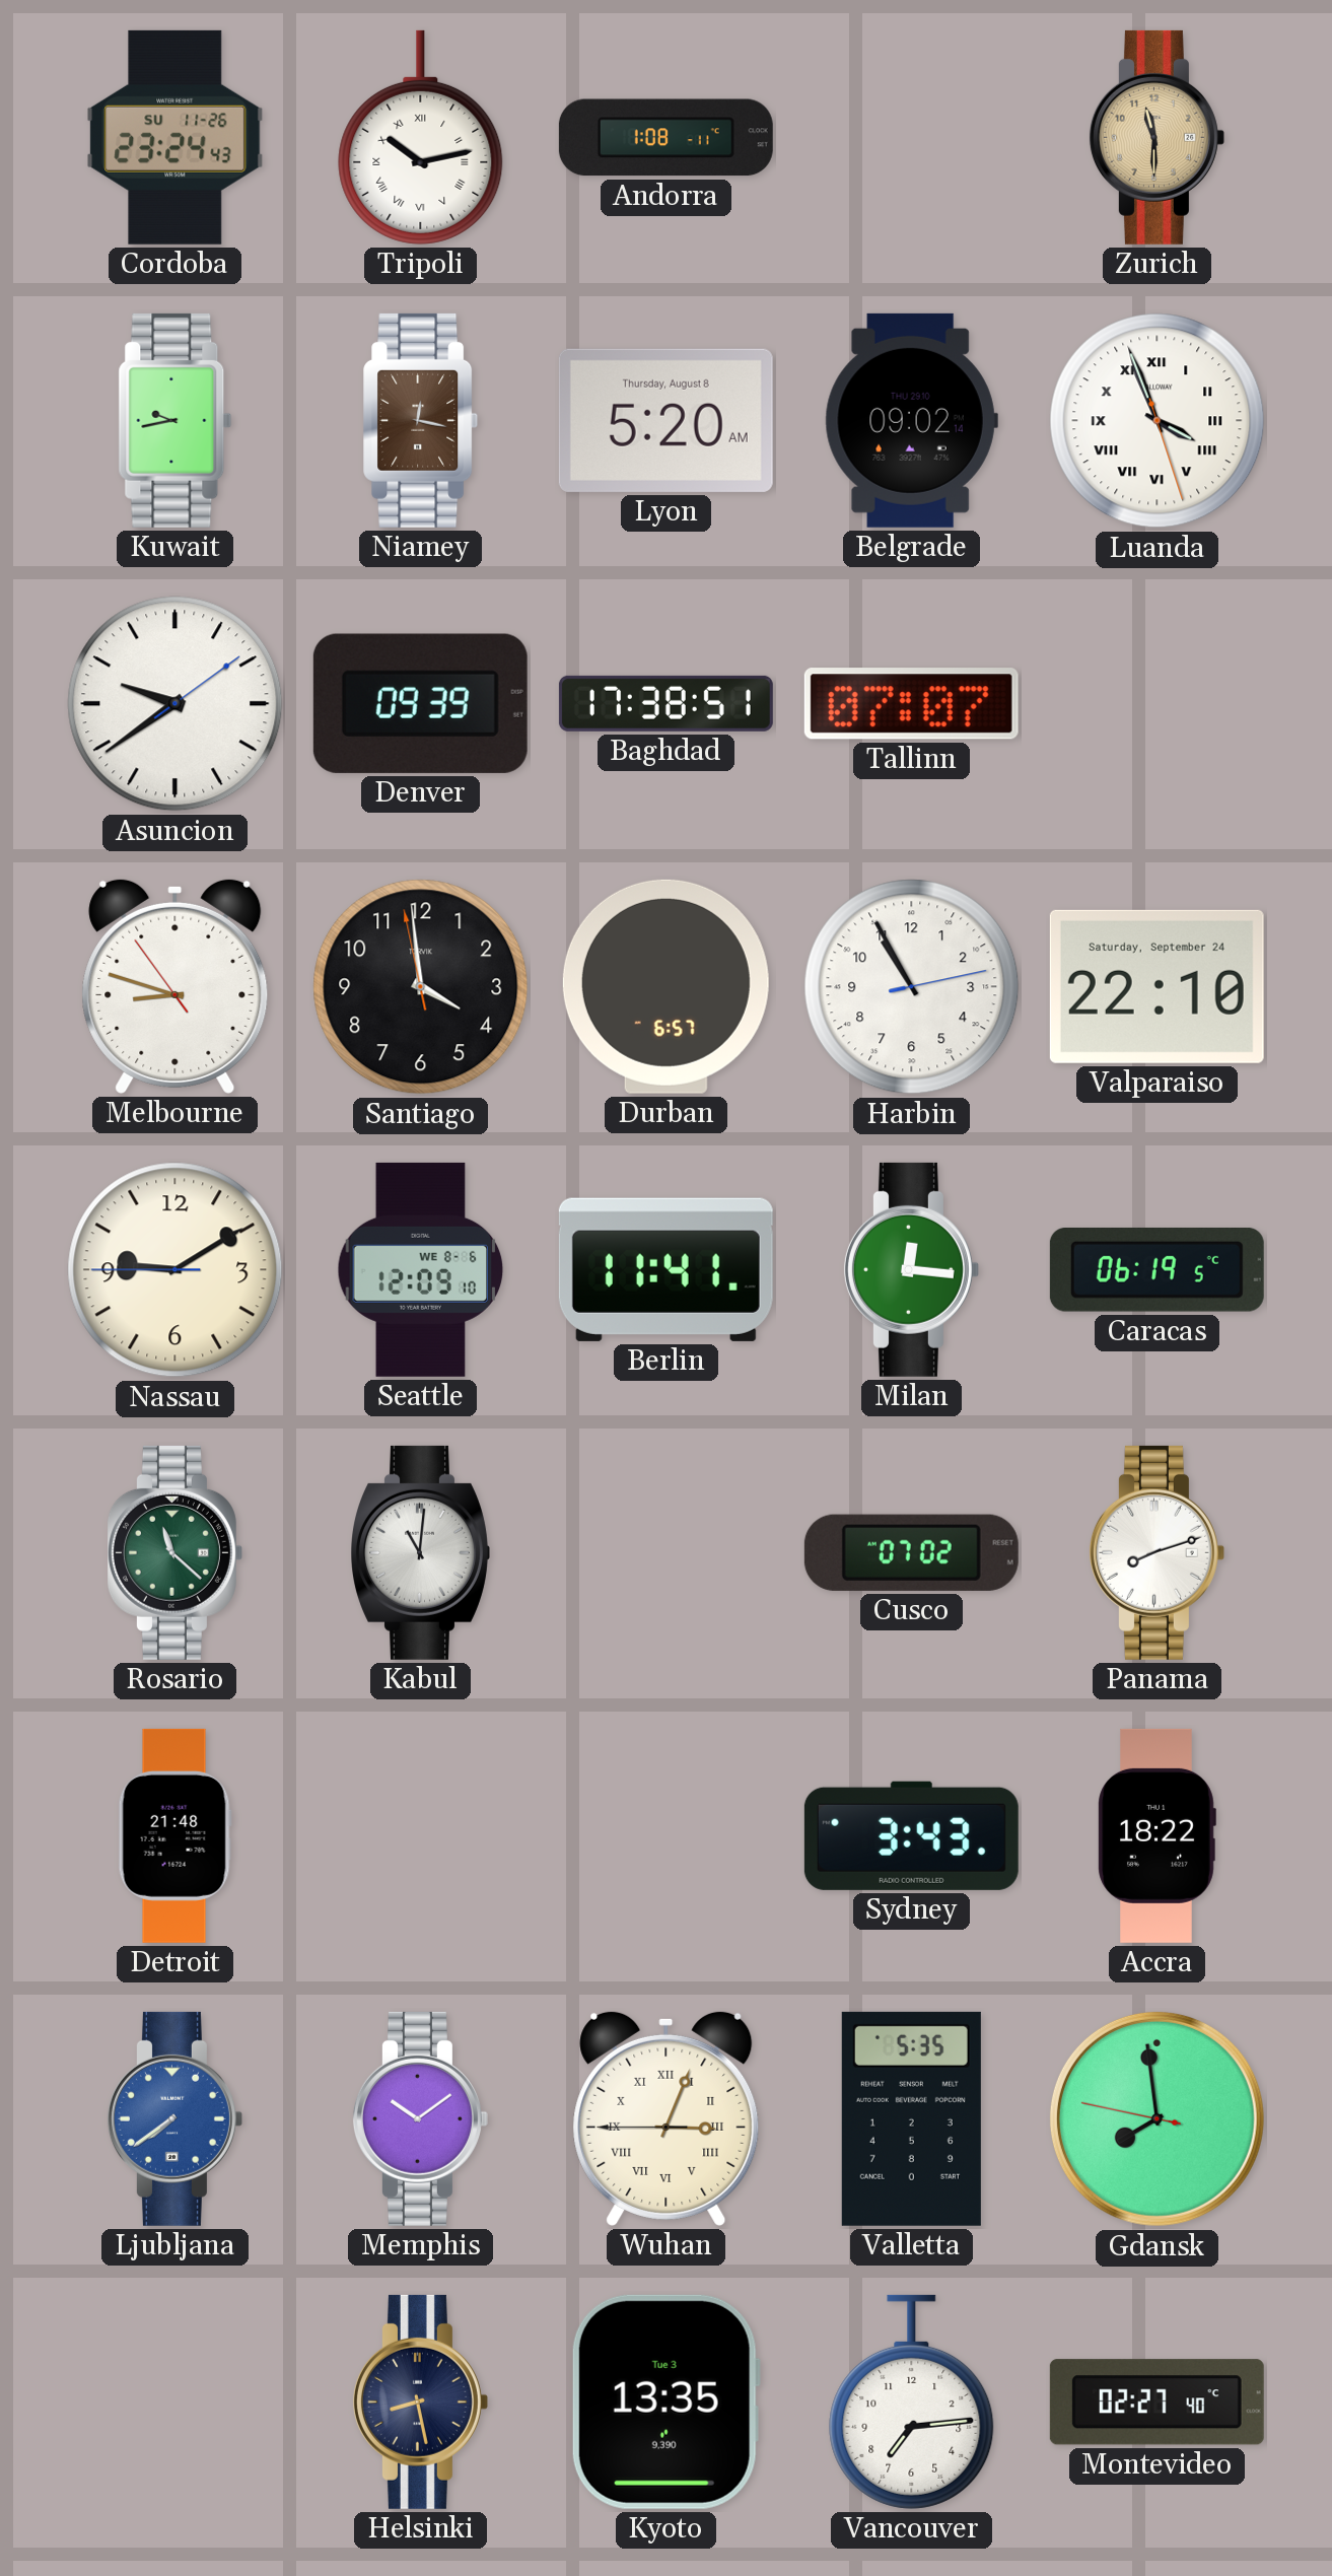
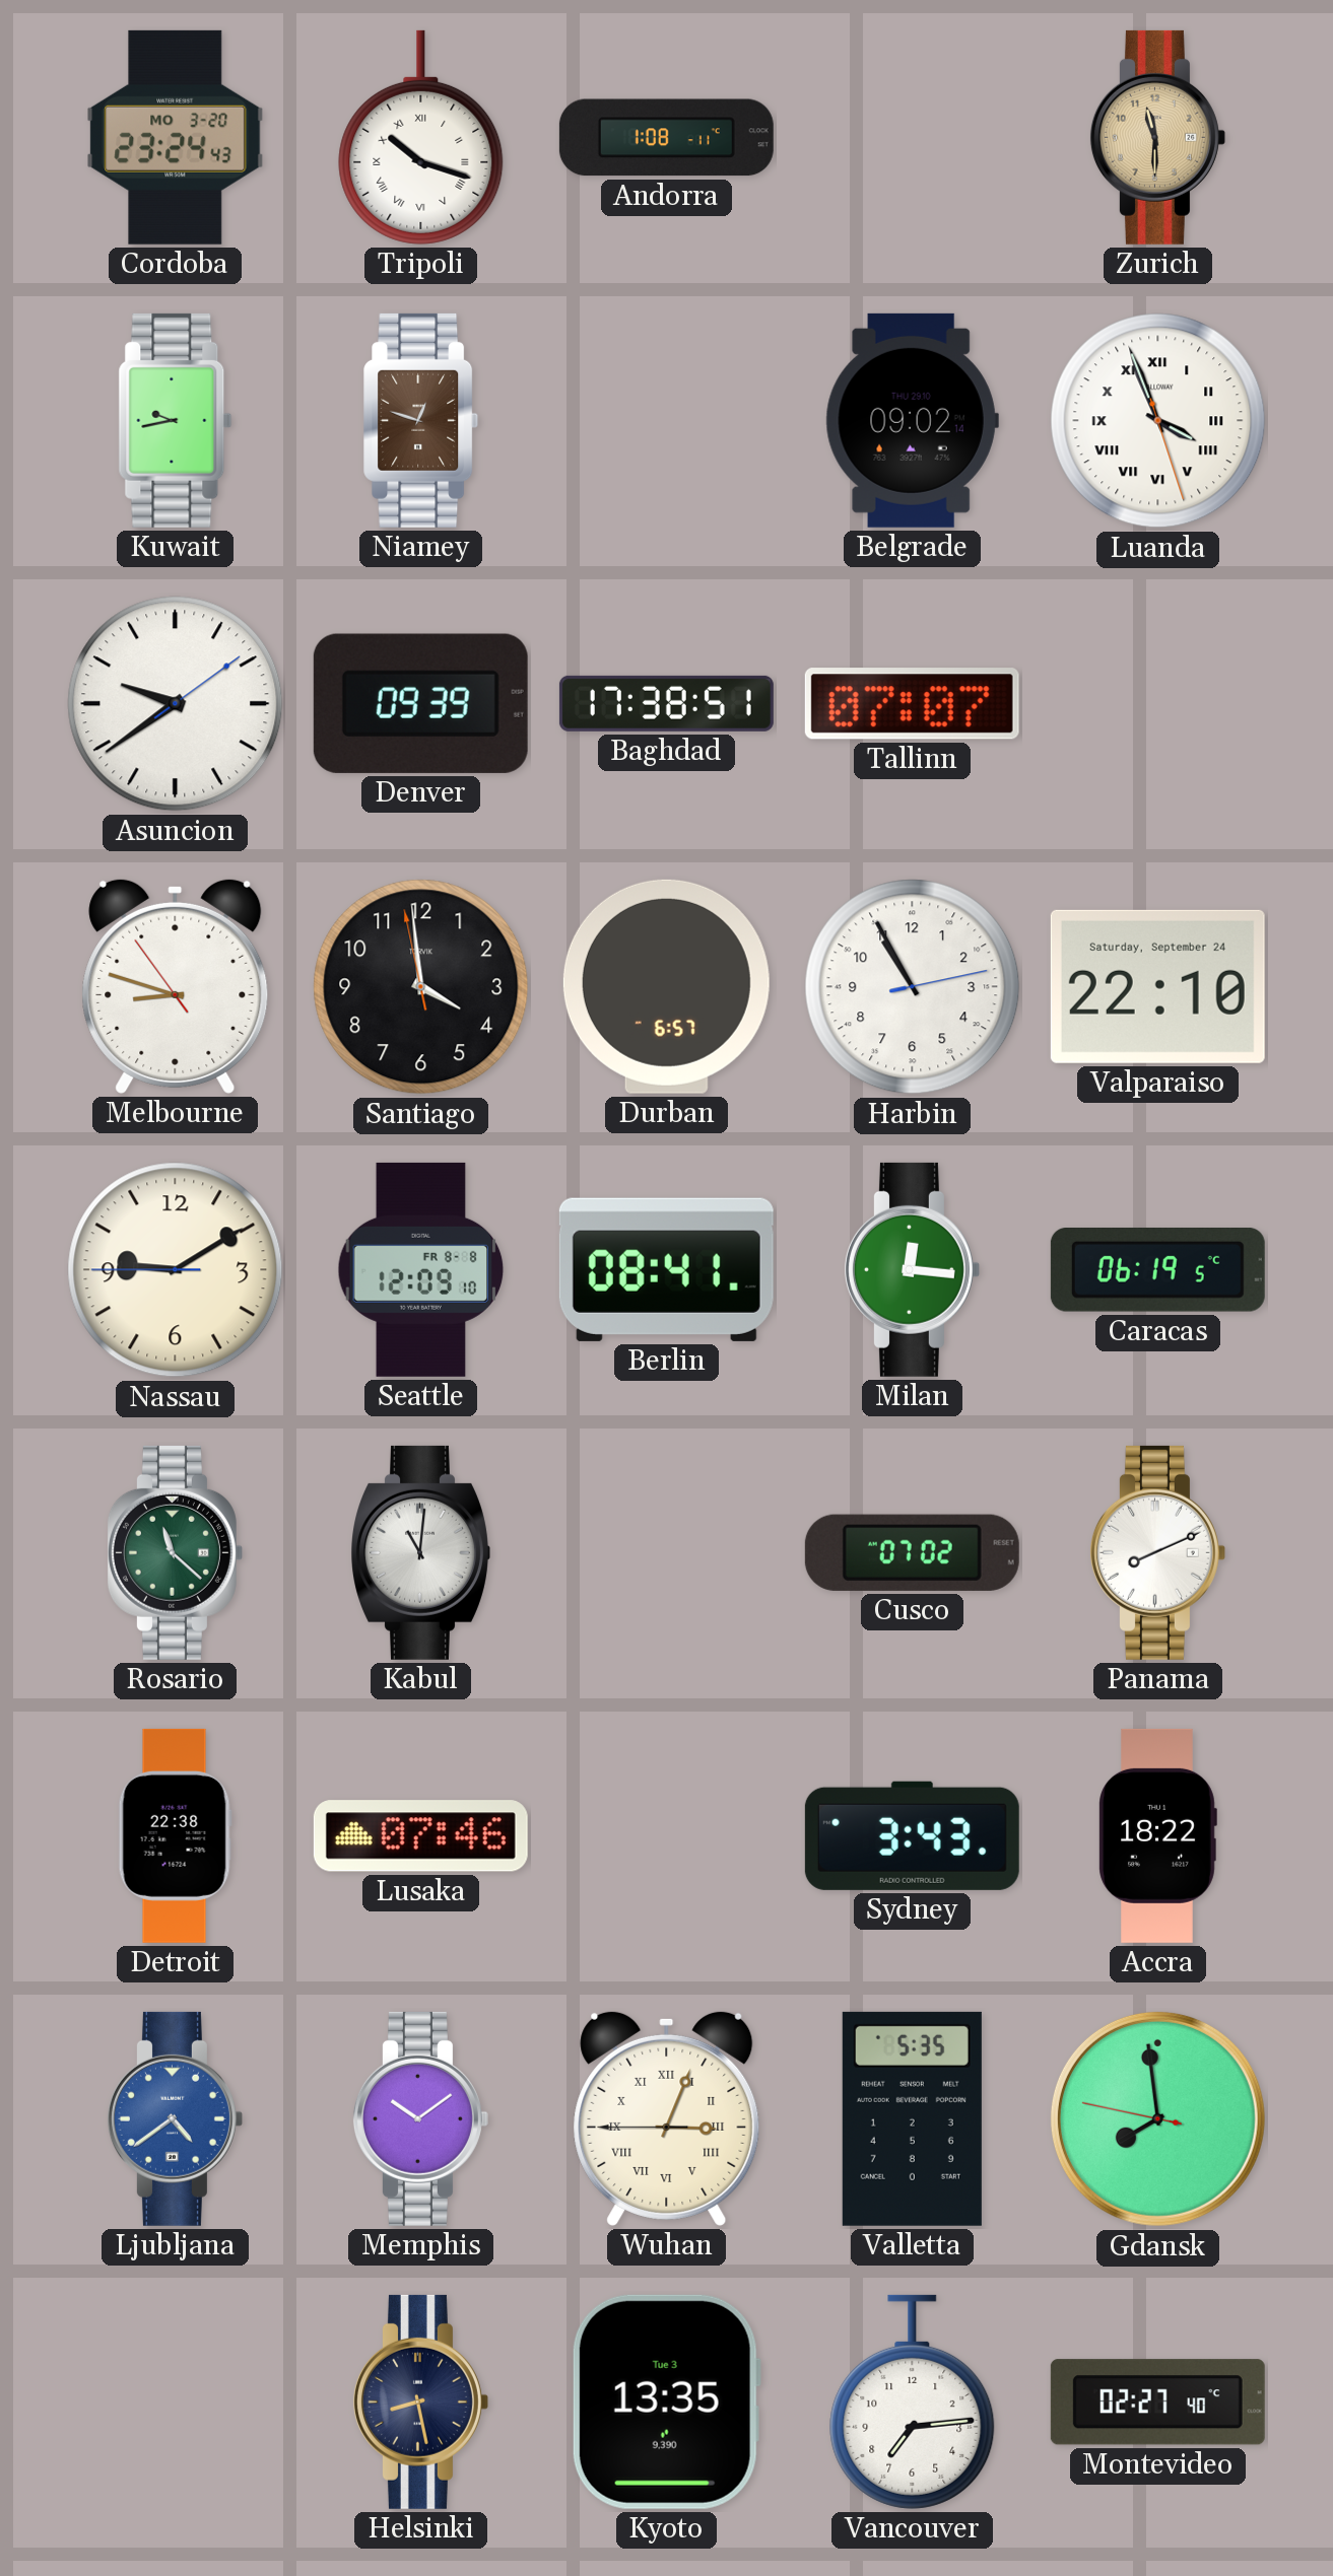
Cordoba date: SU 11-26 -> MO 3-20 (176, 137)
Tripoli: 10:13 -> 10:18 (421, 137)
Niamey: 12:17 -> 12:48 (421, 420)
Lyon: 5:20 -> none (665, 420)
Seattle date: WE 8-6 -> FR 8-8 (421, 1269)
Berlin: 11:41 -> 08:41 (666, 1269)
Panama: 8:12 -> 8:11 (1157, 1552)
Detroit: 21:48 -> 22:38 (175, 1835)
Lusaka: none -> 07:46 (420, 1836)
Ljubljana: 7:39 -> 4:39 (175, 2118)
